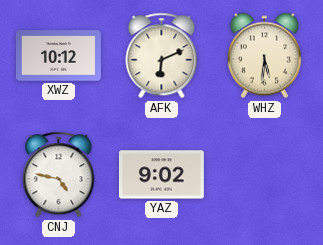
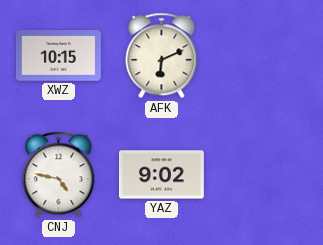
XWZ: 10:12 -> 10:15 (58, 56)
WHZ: 5:31 -> none (264, 56)
